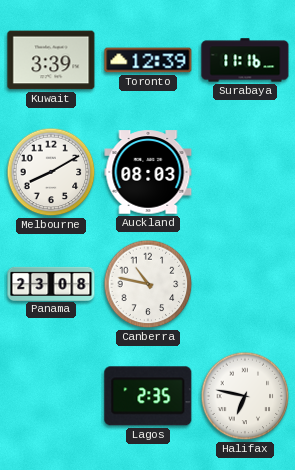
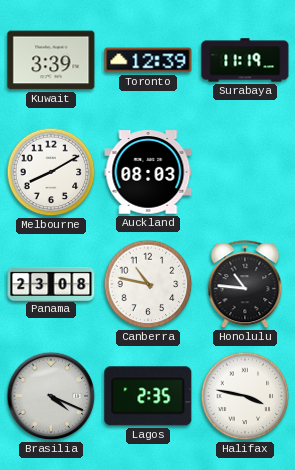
Surabaya: 11:16 -> 11:19 (245, 60)
Honolulu: none -> 10:46 (245, 285)
Brasilia: none -> 4:19 (51, 396)
Halifax: 6:47 -> 3:47 (245, 396)
